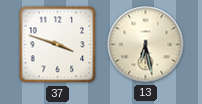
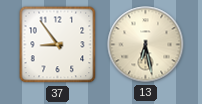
37: 3:48 -> 8:54 (58, 45)
